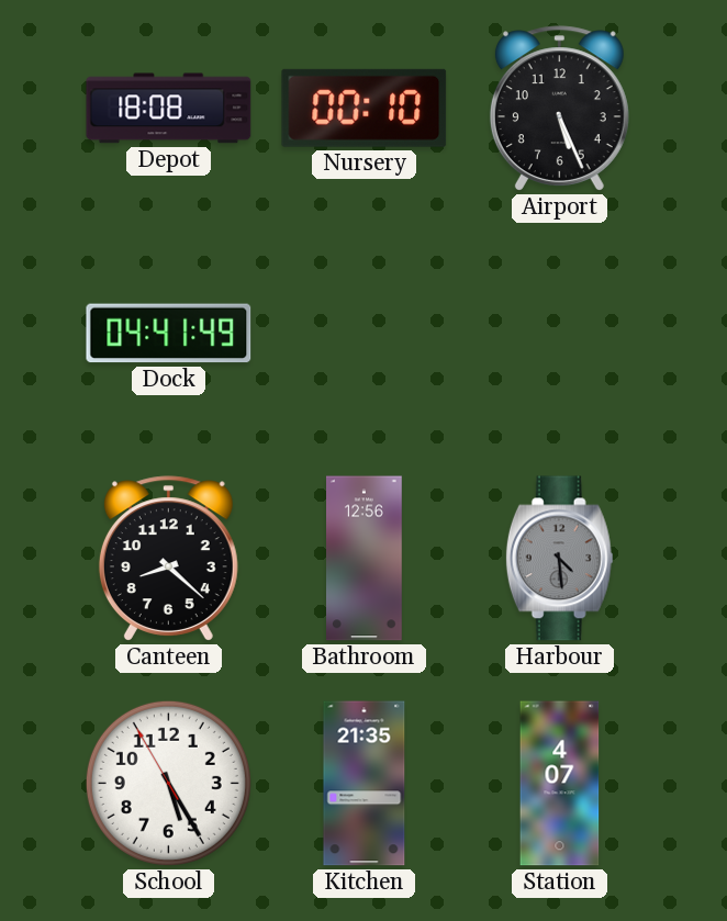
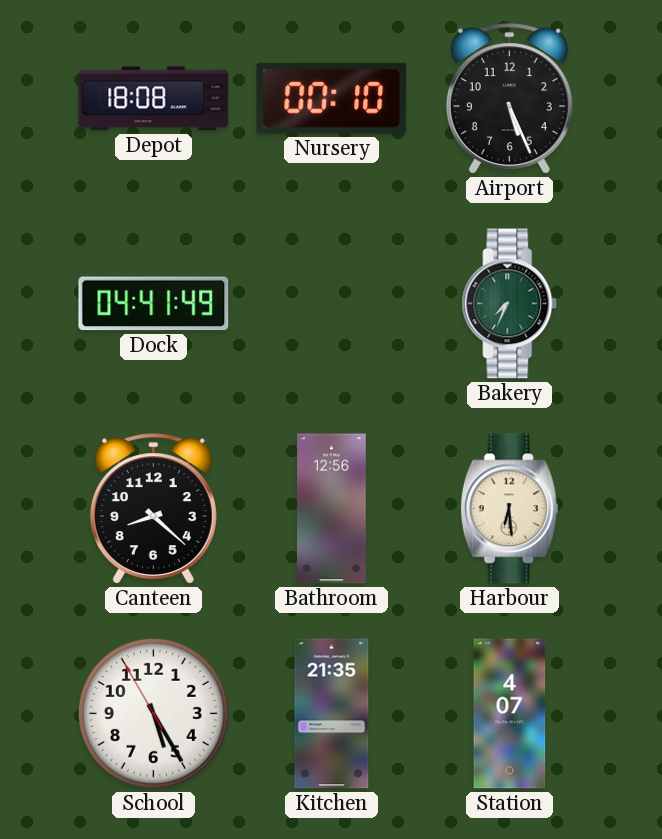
Bakery: none -> 7:34 (510, 304)
Harbour: 4:29 -> 6:29 (509, 509)
Harbour dial: grey -> cream (509, 509)
